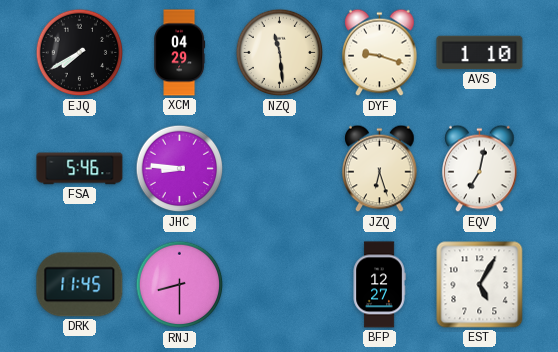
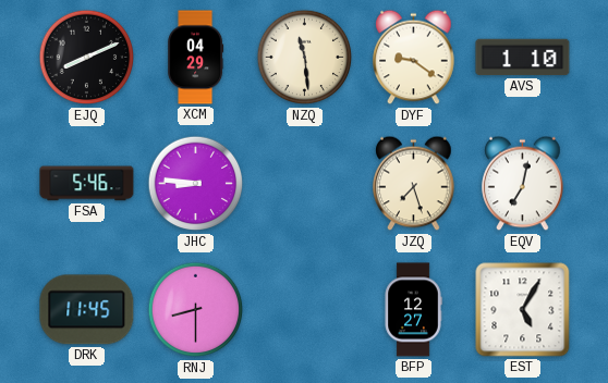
EJQ: 7:40 -> 8:11 (87, 58)
DYF: 9:18 -> 9:21 (414, 58)
JZQ: 6:27 -> 7:27 (414, 184)
